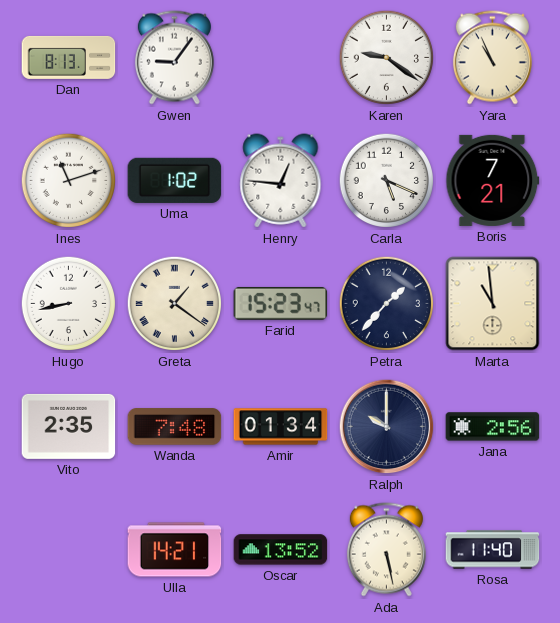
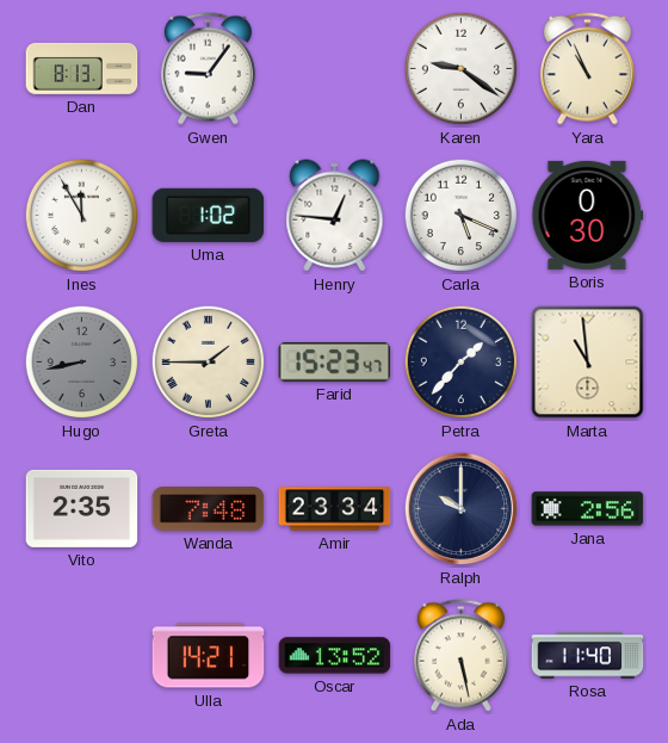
Ines: 11:12 -> 11:55 (82, 216)
Boris: 7:21 -> 0:30 (588, 215)
Hugo dial: white -> grey (82, 363)
Greta: 1:21 -> 1:45 (209, 363)
Amir: 01:34 -> 23:34 (335, 509)
